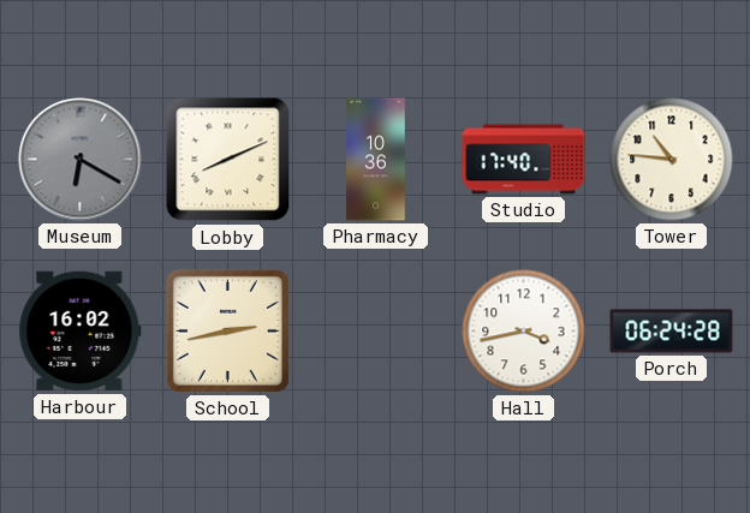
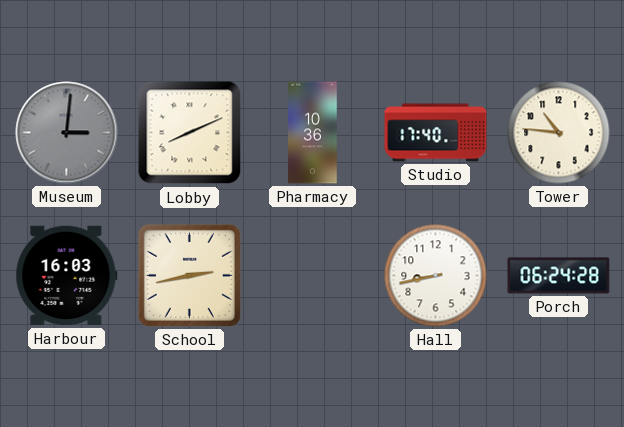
Museum: 6:20 -> 3:01 (67, 133)
Harbour: 16:02 -> 16:03 (67, 276)
Hall: 3:43 -> 8:43 (436, 276)
